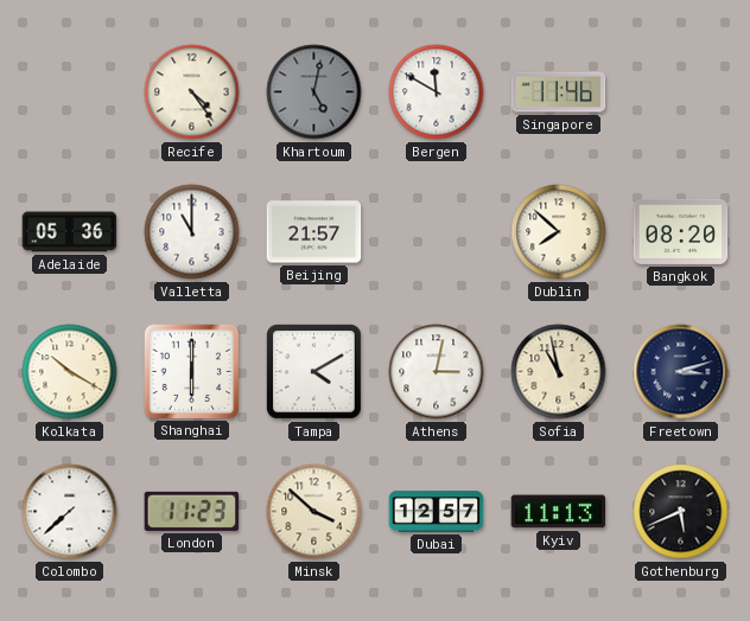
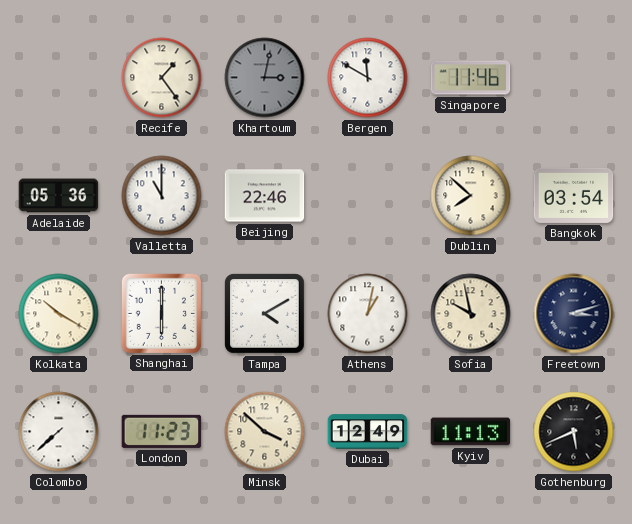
Recife: 4:24 -> 1:24 (162, 78)
Khartoum: 5:02 -> 3:02 (265, 78)
Beijing: 21:57 -> 22:46 (265, 196)
Bangkok: 08:20 -> 03:54 (574, 195)
Athens: 3:02 -> 1:02 (368, 314)
Sofia: 10:58 -> 9:58 (471, 314)
Dubai: 12:57 -> 12:49 (368, 432)
